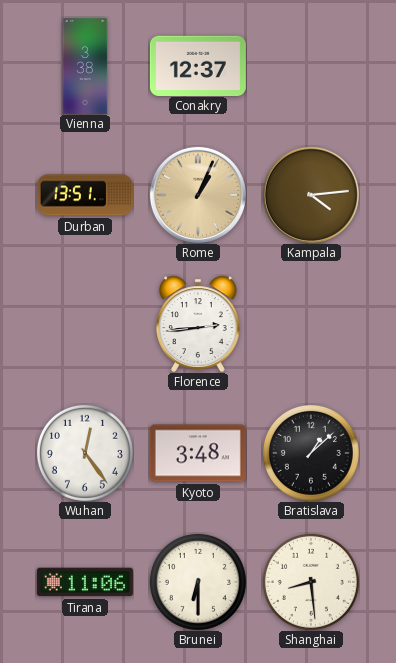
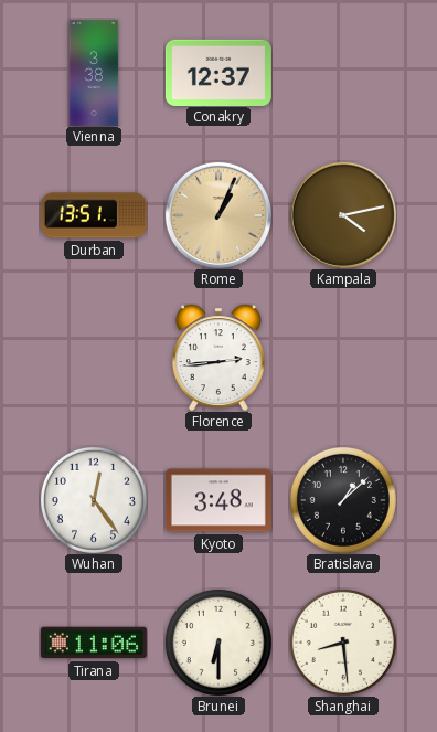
Kampala: 4:14 -> 4:13 (343, 215)
